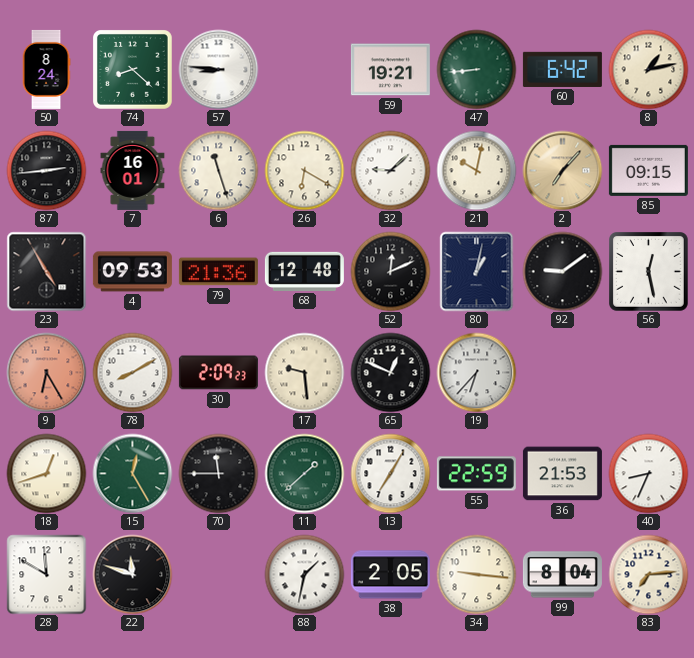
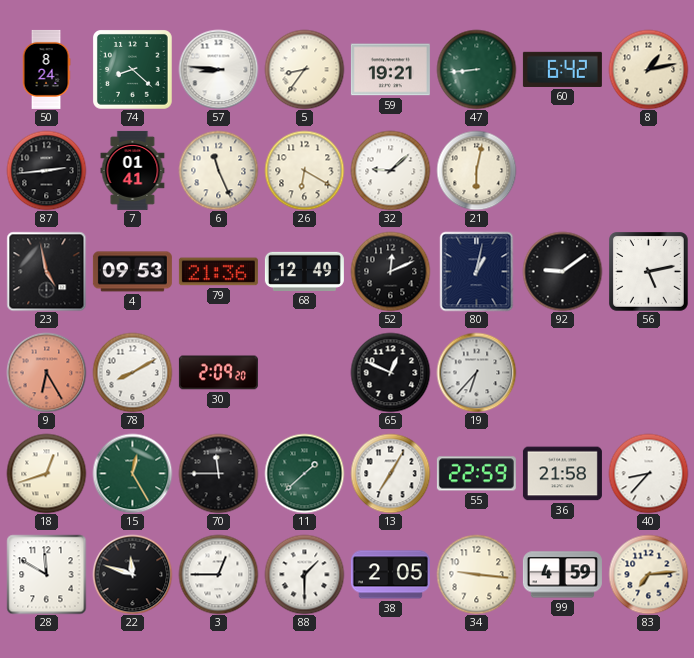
5: none -> 8:36 (304, 69)
7: 16:01 -> 01:41 (133, 170)
6: 11:27 -> 11:26 (218, 170)
21: 10:02 -> 6:02 (476, 170)
2: 7:07 -> none (562, 170)
85: 09:15 -> none (648, 170)
23: 4:55 -> 4:58 (46, 271)
68: 12:48 -> 12:49 (304, 271)
56: 12:28 -> 5:13 (649, 272)
30: 2:09:23 -> 2:09:20 (218, 373)
17: 9:29 -> none (304, 372)
36: 21:53 -> 21:58 (562, 474)
40: 8:34 -> 8:37 (648, 473)
3: none -> 12:45 (218, 574)
88: 1:32 -> 1:30 (304, 574)
99: 8:04 -> 4:59 (562, 575)
